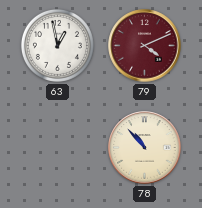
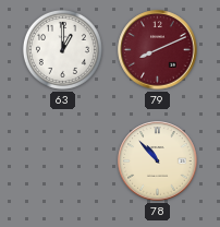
63: 12:58 -> 1:00 (62, 49)
79: 4:11 -> 8:11 (158, 50)
